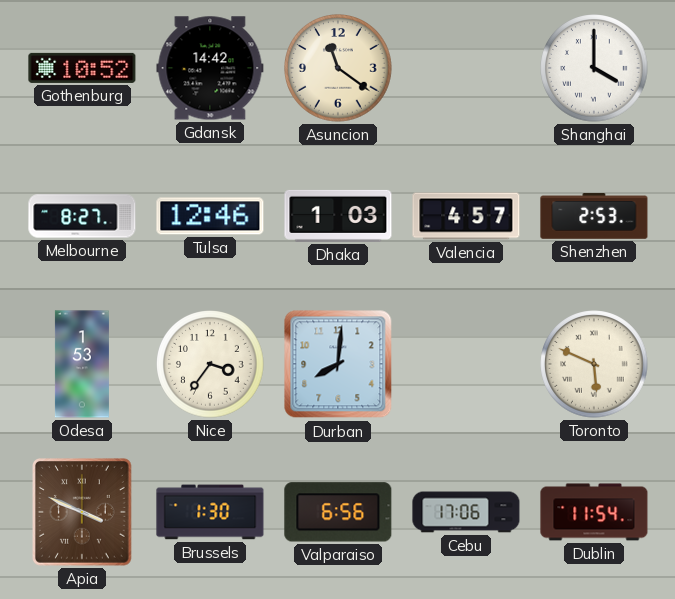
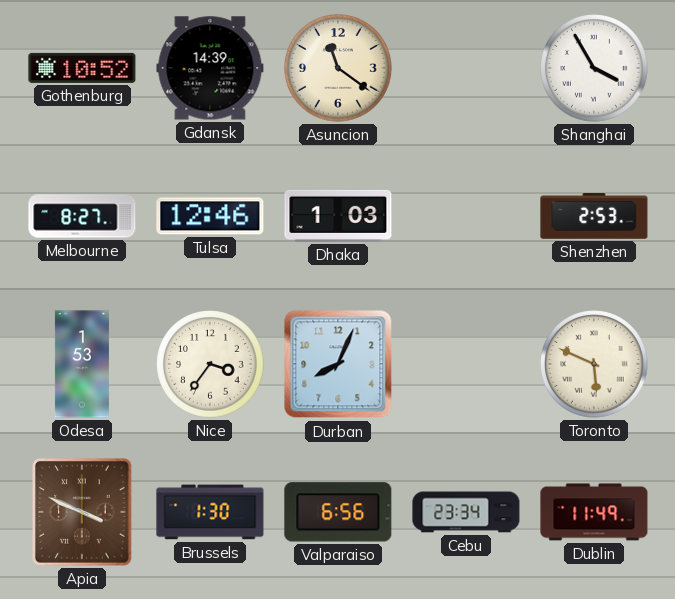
Gdansk: 14:42 -> 14:39 (210, 68)
Shanghai: 4:00 -> 3:55 (594, 68)
Valencia: 4:57 -> none (466, 216)
Durban: 8:01 -> 8:04 (338, 364)
Cebu: 17:06 -> 23:34 (466, 512)
Dublin: 11:54 -> 11:49 (594, 512)
